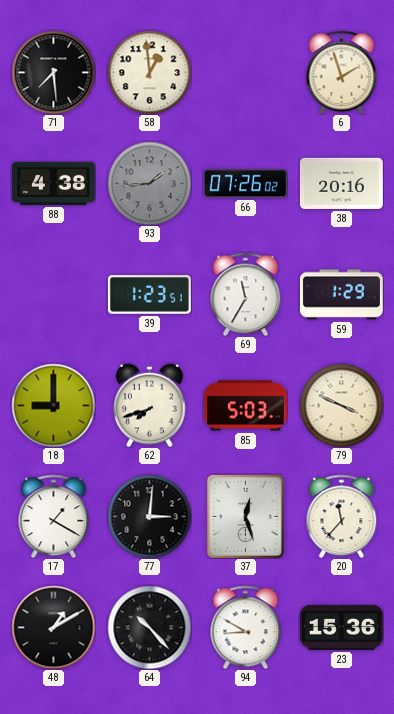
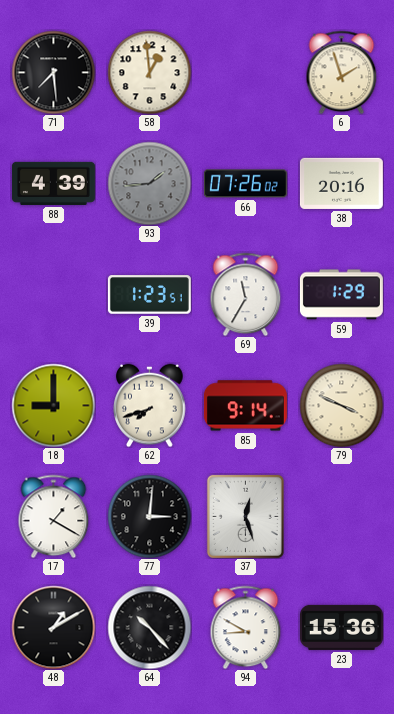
88: 4:38 -> 4:39 (53, 183)
85: 5:03 -> 9:14 (245, 406)
20: 11:37 -> none (342, 516)
